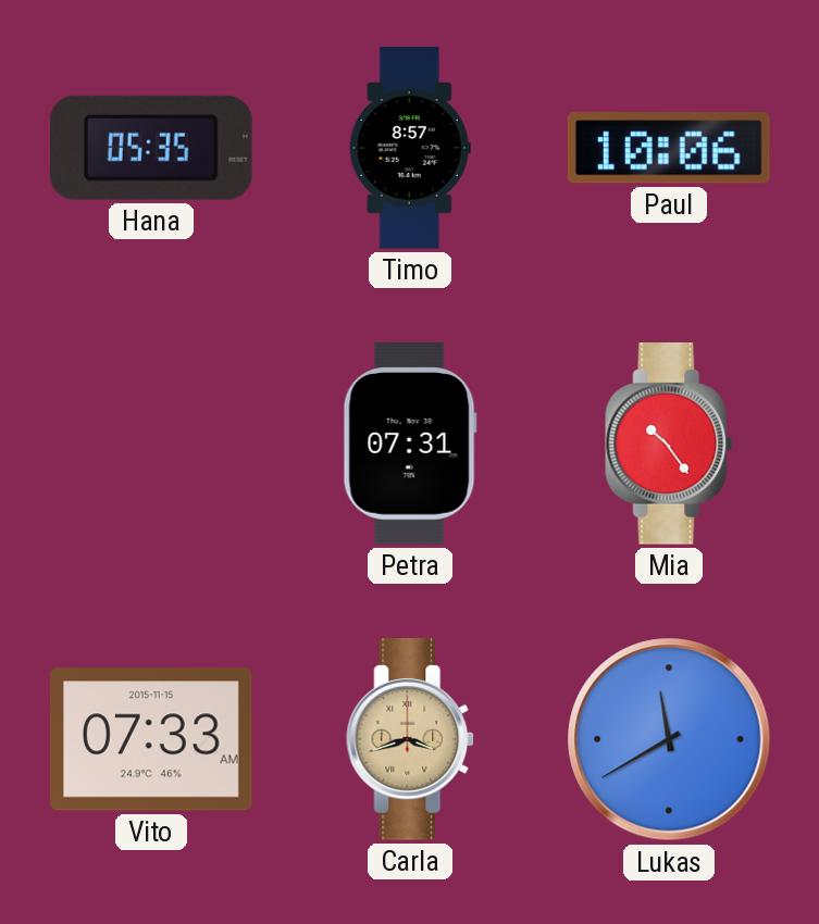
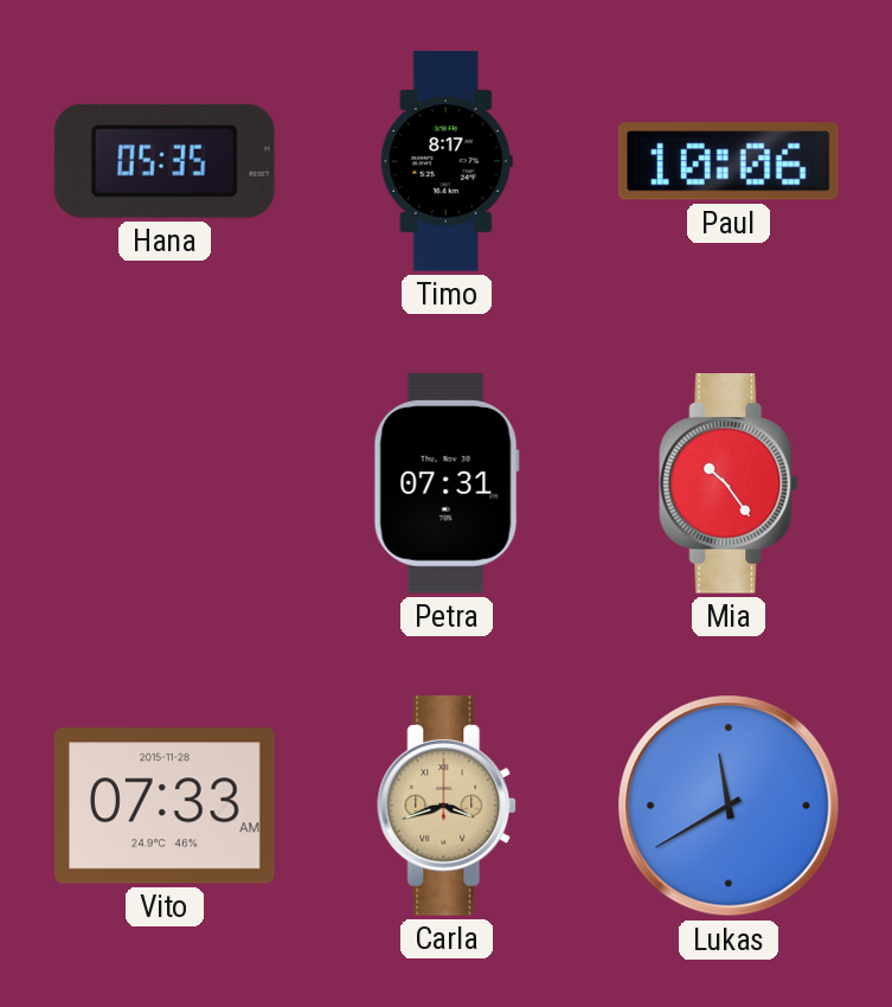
Timo: 8:57 -> 8:17 (447, 161)
Vito date: 2015-11-15 -> 2015-11-28 (165, 806)
